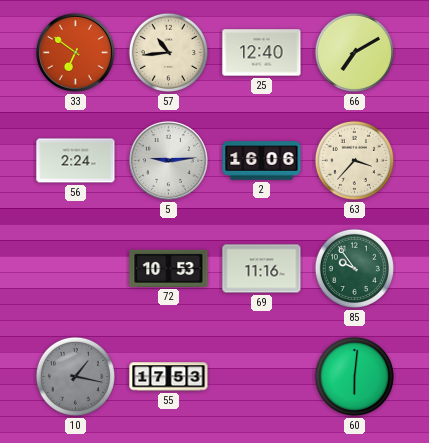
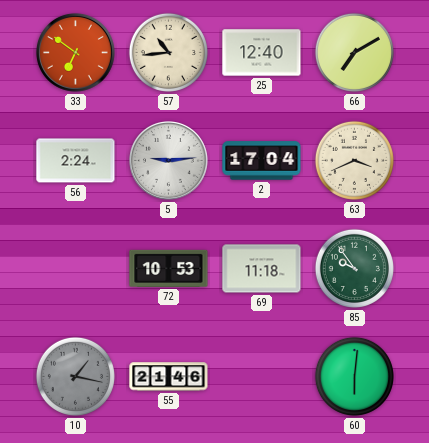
2: 16:06 -> 17:04 (262, 161)
63: 3:37 -> 3:41 (354, 160)
69: 11:16 -> 11:18 (262, 269)
55: 17:53 -> 21:46 (169, 377)
